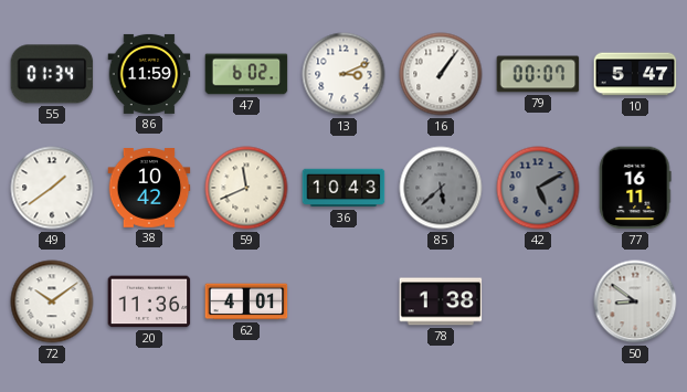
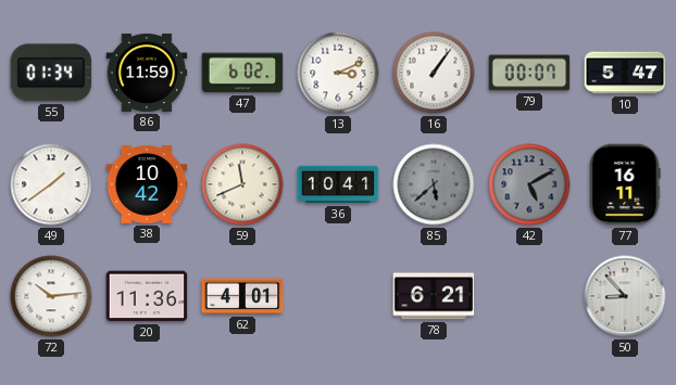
36: 10:43 -> 10:41 (338, 184)
72: 10:09 -> 10:14 (51, 296)
78: 1:38 -> 6:21 (434, 296)
50: 8:51 -> 8:53 (625, 296)
